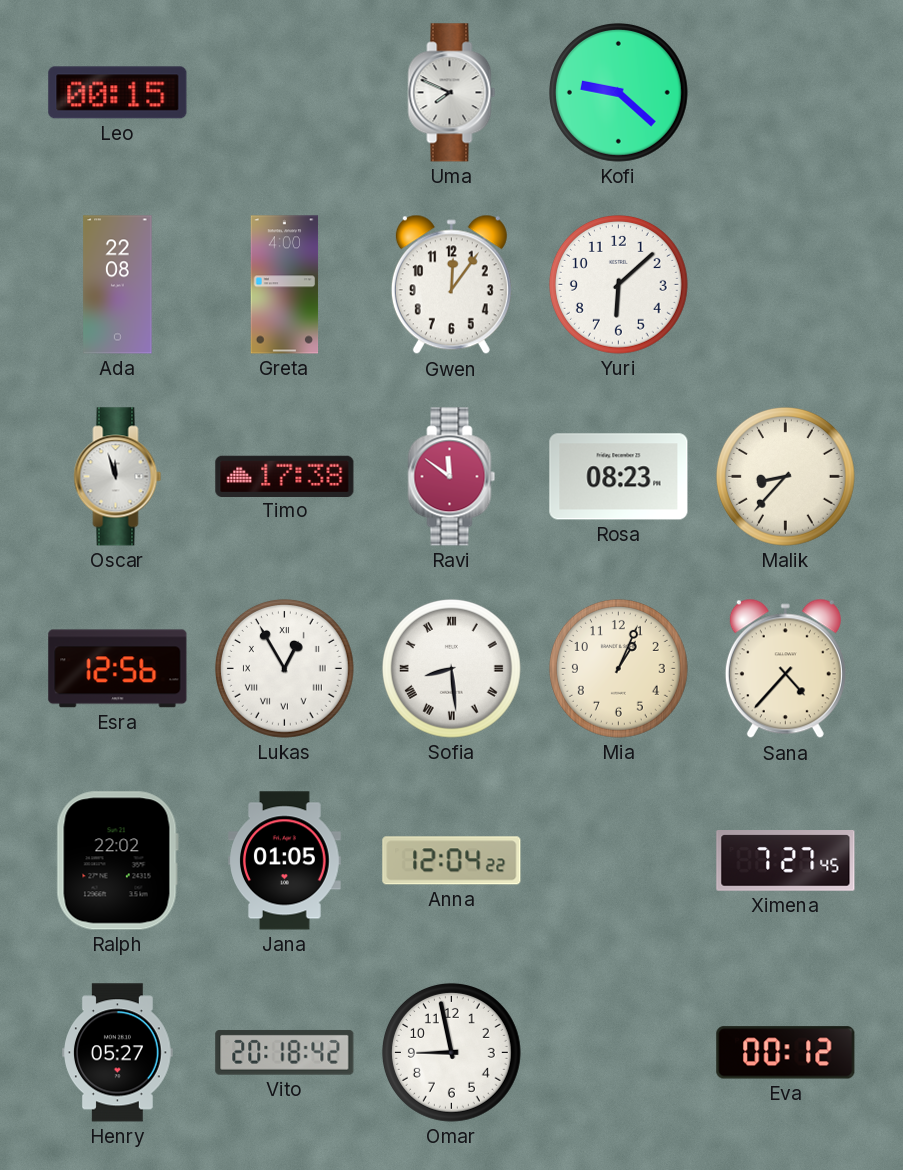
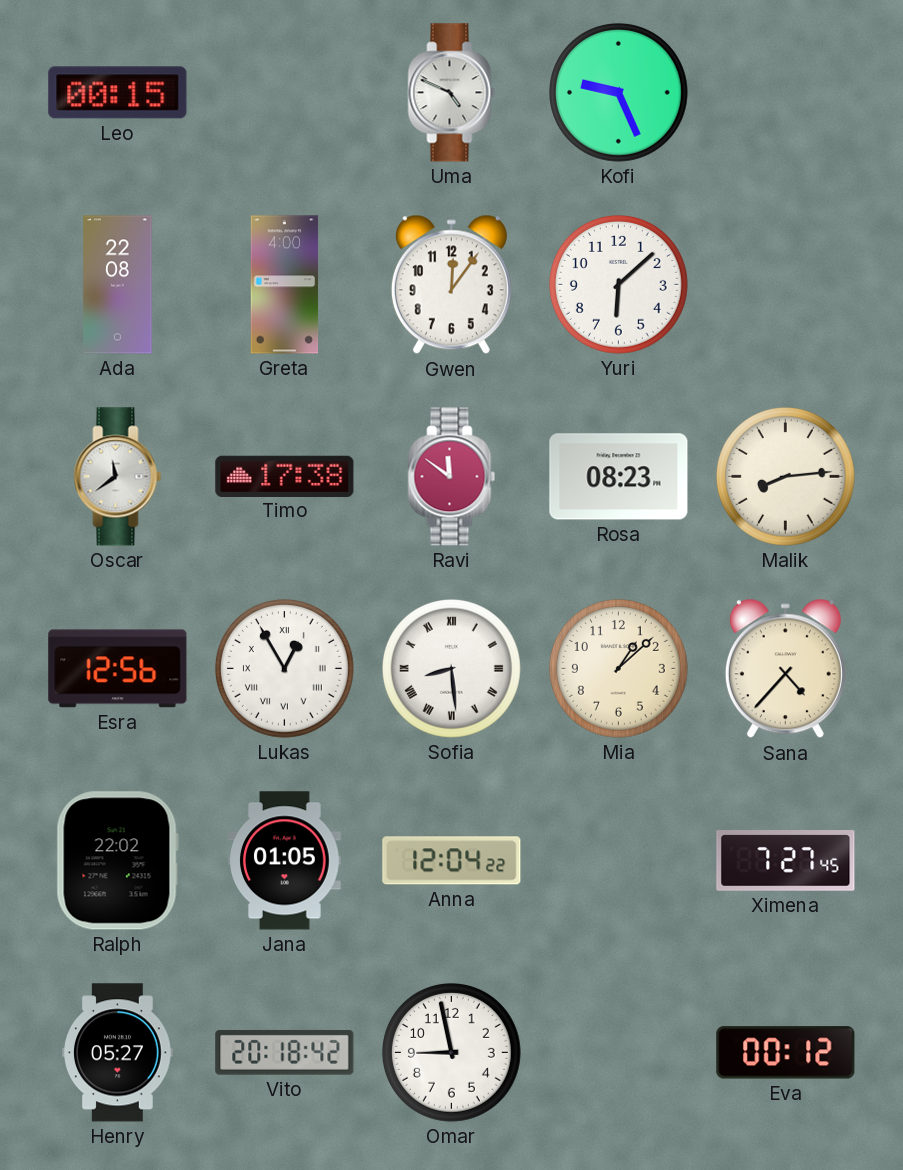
Uma: 7:49 -> 4:49 (452, 93)
Kofi: 9:22 -> 9:26 (618, 92)
Oscar: 11:57 -> 11:39 (118, 477)
Malik: 8:37 -> 8:14 (785, 476)
Mia: 1:04 -> 1:08 (618, 668)
